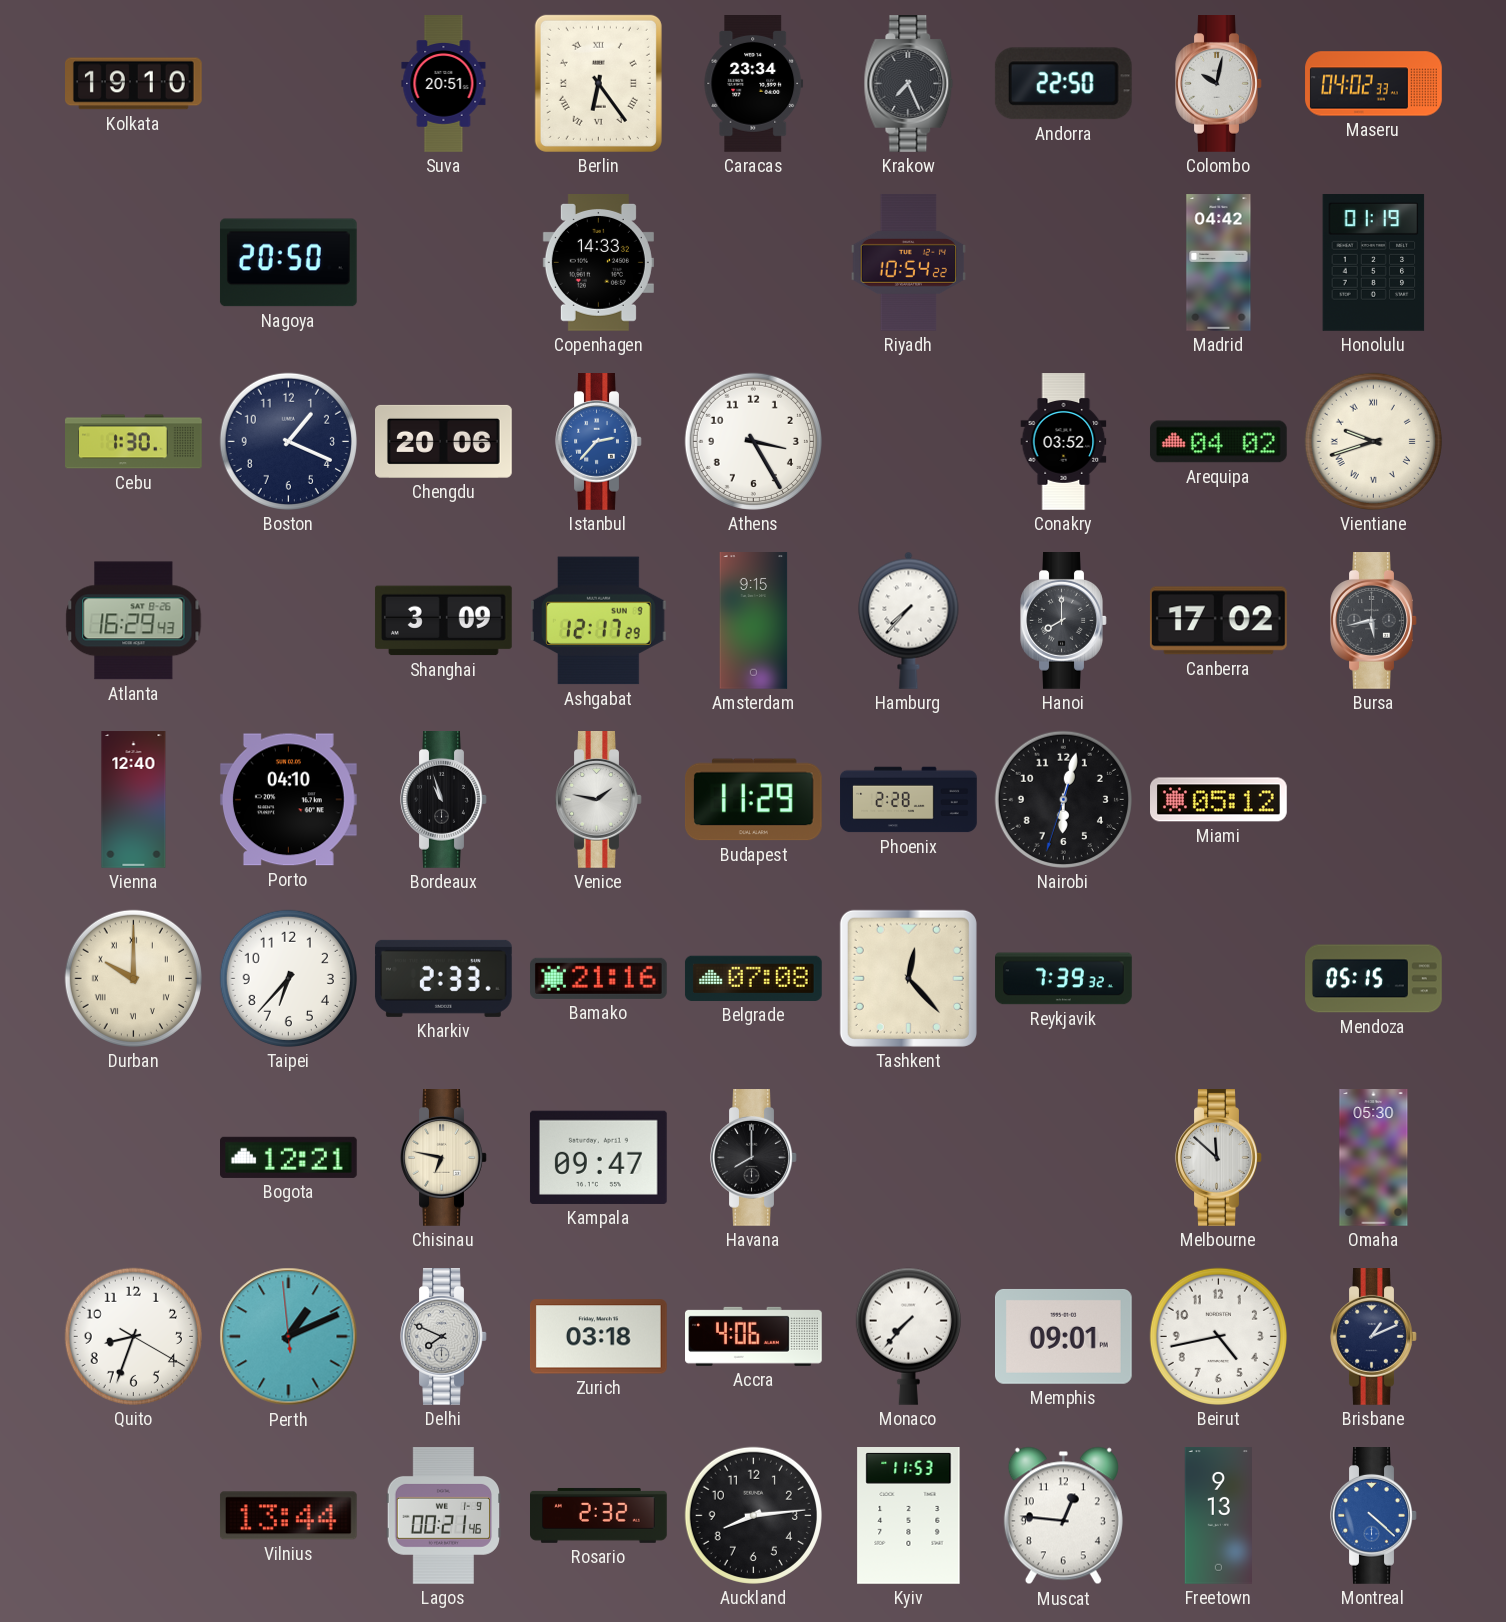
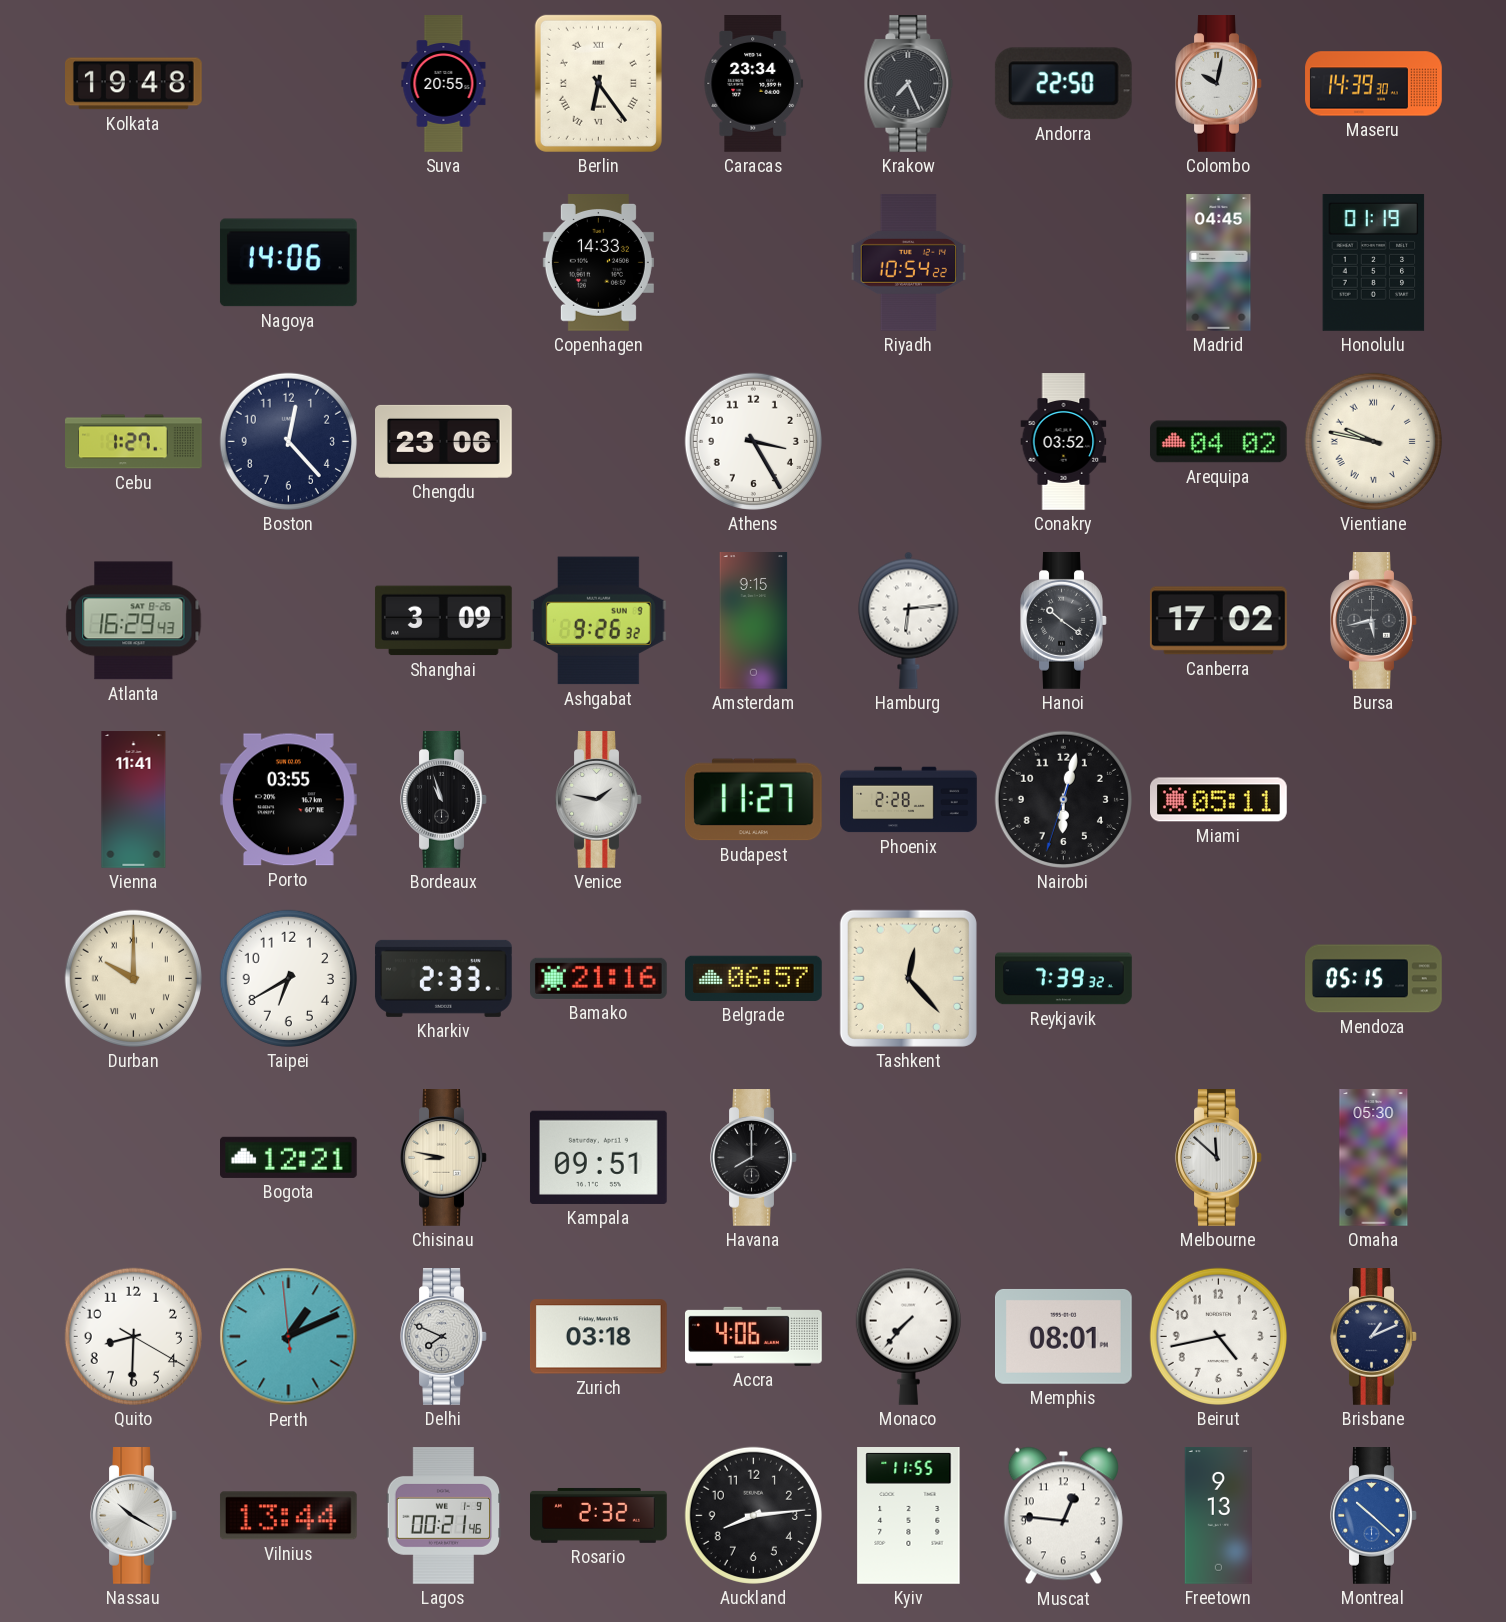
Kolkata: 19:10 -> 19:48 (134, 84)
Suva: 20:51 -> 20:55 (444, 84)
Maseru: 04:02 -> 14:39 (1374, 84)
Nagoya: 20:50 -> 14:06 (288, 263)
Madrid: 04:42 -> 04:45 (1219, 263)
Cebu: 1:30 -> 1:27 (134, 442)
Boston: 1:19 -> 12:23 (288, 441)
Chengdu: 20:06 -> 23:06 (444, 441)
Istanbul: 2:37 -> none (599, 442)
Vientiane: 9:42 -> 9:47 (1373, 441)
Ashgabat: 12:17 -> 9:26 (598, 621)
Hamburg: 7:37 -> 6:14 (909, 620)
Hanoi: 8:00 -> 10:21 (1064, 621)
Vienna: 12:40 -> 11:41 (134, 800)
Porto: 04:10 -> 03:55 (288, 800)
Budapest: 11:29 -> 11:27 (753, 800)
Miami: 05:12 -> 05:11 (1219, 800)
Taipei: 6:37 -> 6:40 (288, 978)
Belgrade: 07:08 -> 06:57 (753, 978)
Chisinau: 6:47 -> 8:47 (444, 1158)
Kampala: 09:47 -> 09:51 (598, 1157)
Quito: 8:33 -> 8:30 (133, 1336)
Memphis: 09:01 -> 08:01 (1064, 1336)
Nassau: none -> 10:20 (134, 1516)
Kyiv: 11:53 -> 11:55 (909, 1516)
Montreal: 4:22 -> 10:22 (1374, 1516)
